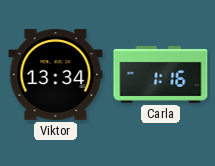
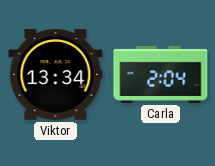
Carla: 1:16 -> 2:04 (161, 74)
